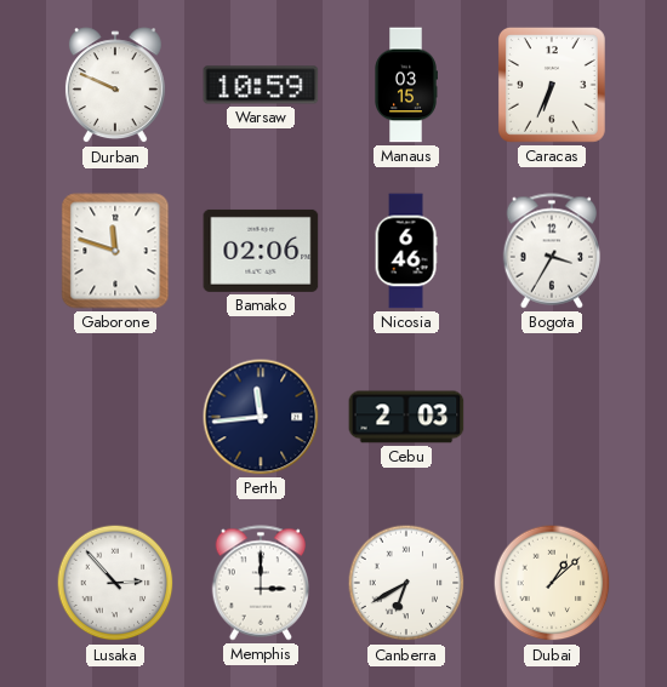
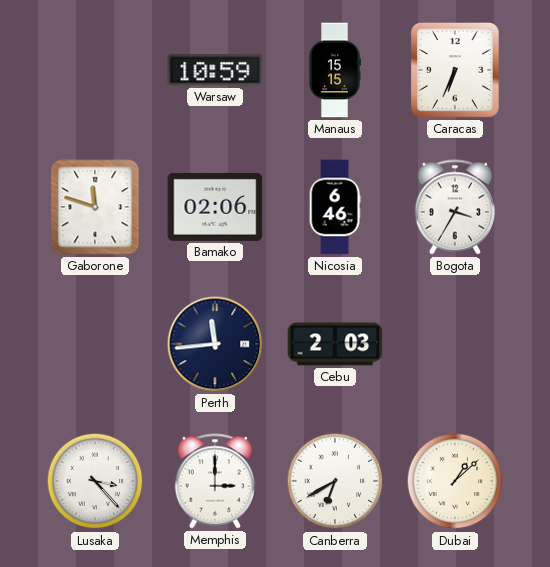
Durban: 9:49 -> none (115, 86)
Manaus: 03:15 -> 15:15 (335, 70)
Lusaka: 2:53 -> 3:23 (95, 481)
